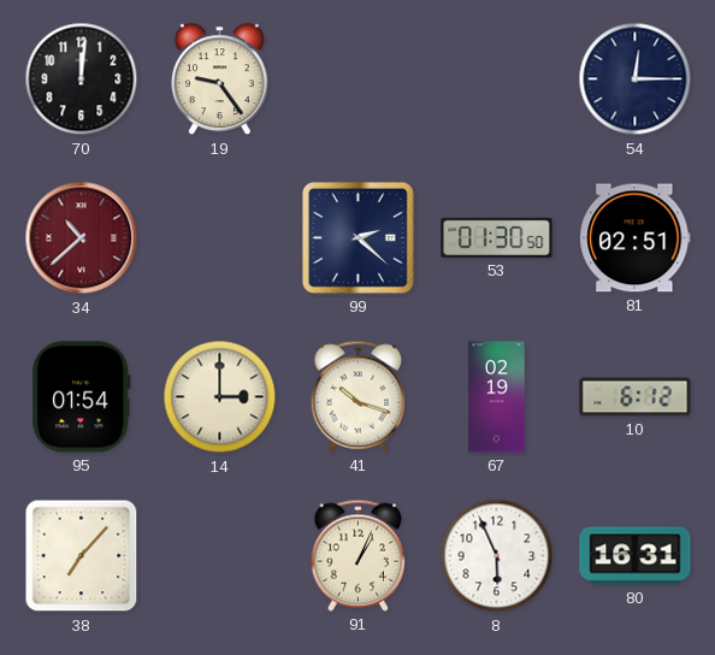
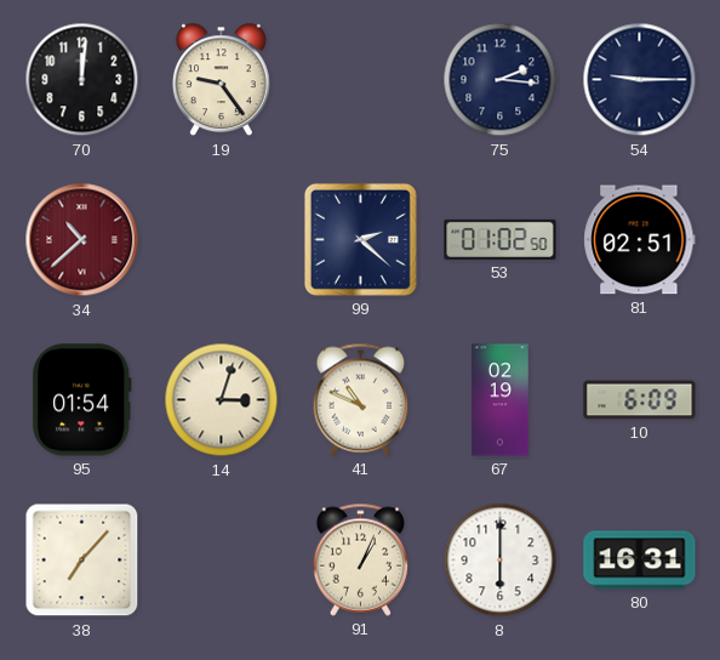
75: none -> 2:16 (501, 80)
54: 12:15 -> 9:15 (640, 80)
53: 01:30 -> 01:02 (501, 239)
14: 3:00 -> 3:03 (222, 400)
41: 10:18 -> 10:49 (361, 399)
10: 6:12 -> 6:09 (640, 400)
8: 5:56 -> 6:00 (501, 561)
